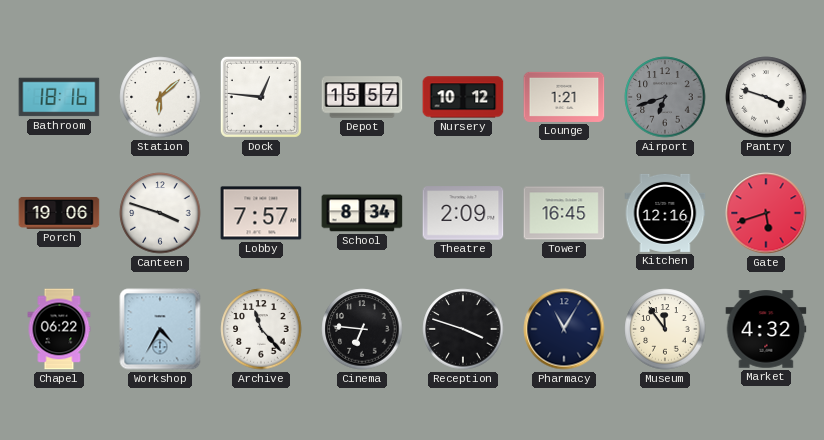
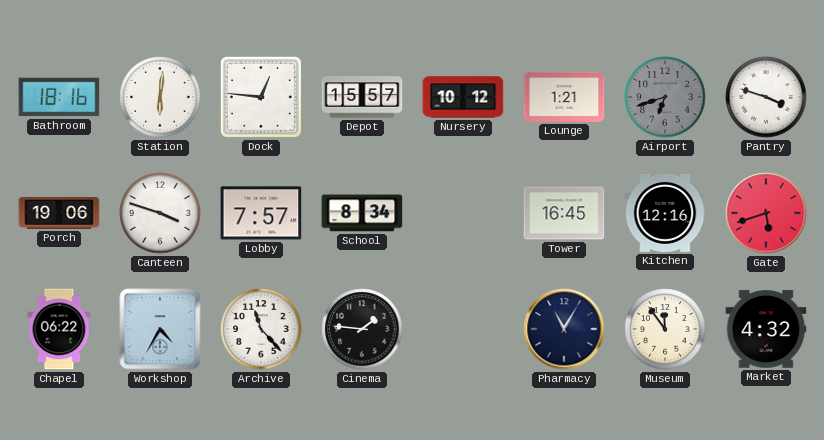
Station: 6:08 -> 6:01 (160, 97)
Theatre: 2:09 -> none (463, 213)
Cinema: 6:46 -> 1:46 (362, 329)
Reception: 3:48 -> none (463, 329)
